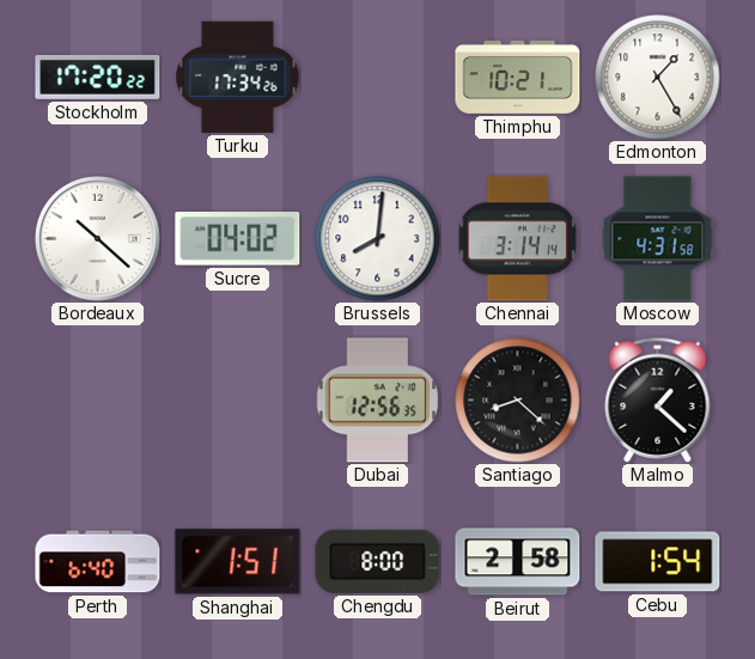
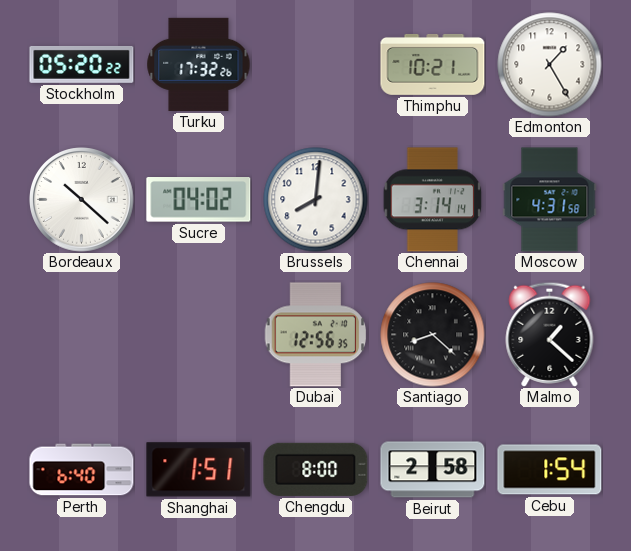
Stockholm: 17:20 -> 05:20 (82, 64)
Turku: 17:34 -> 17:32 (199, 64)
